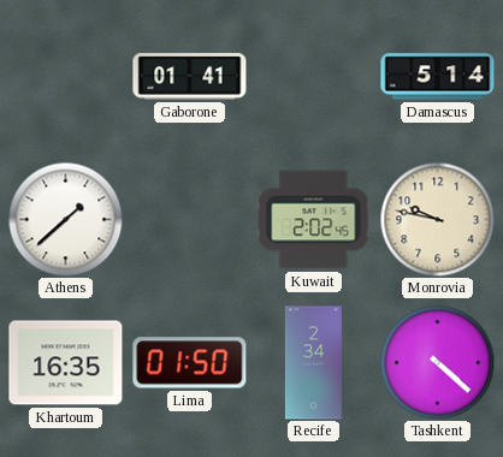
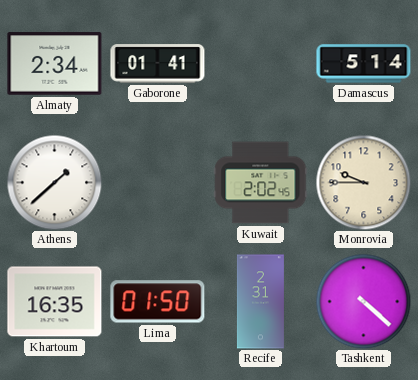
Almaty: none -> 2:34 (55, 64)
Monrovia: 9:47 -> 9:45 (363, 182)
Recife: 2:34 -> 2:31 (260, 302)
